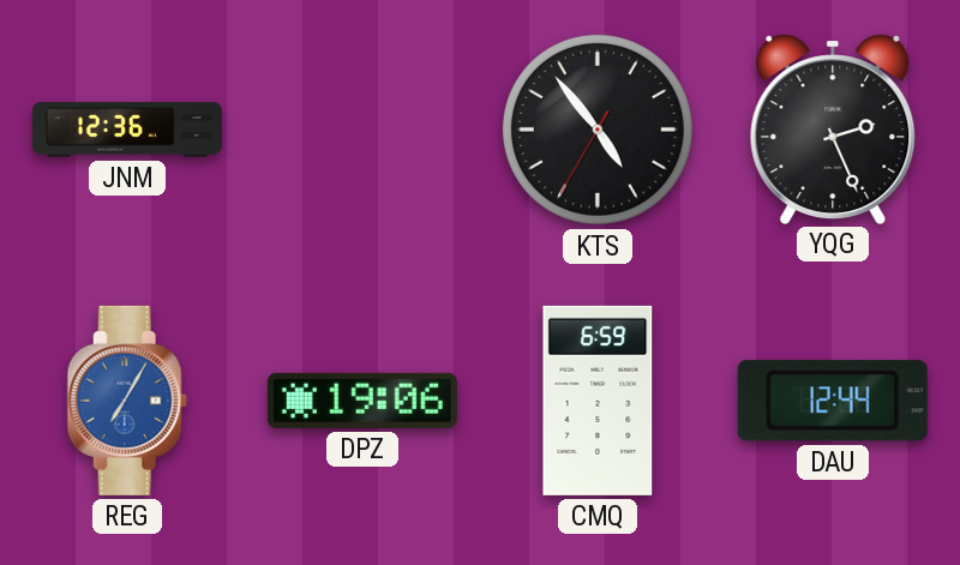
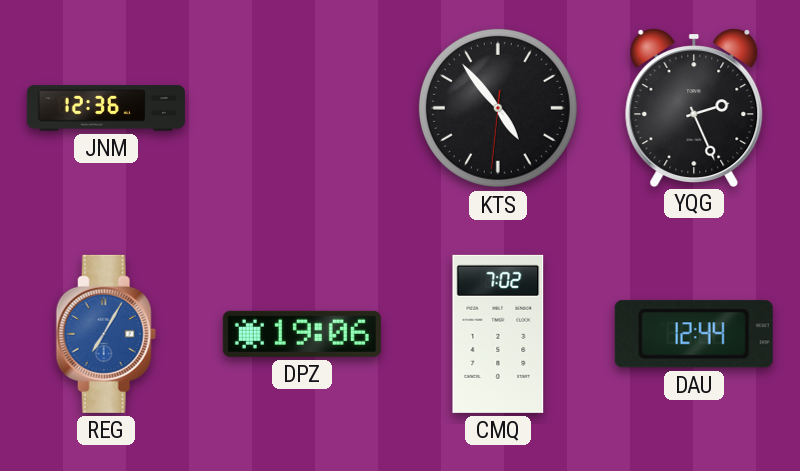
KTS: 4:53:35 -> 4:53:31 (498, 108)
CMQ: 6:59 -> 7:02 (498, 334)
